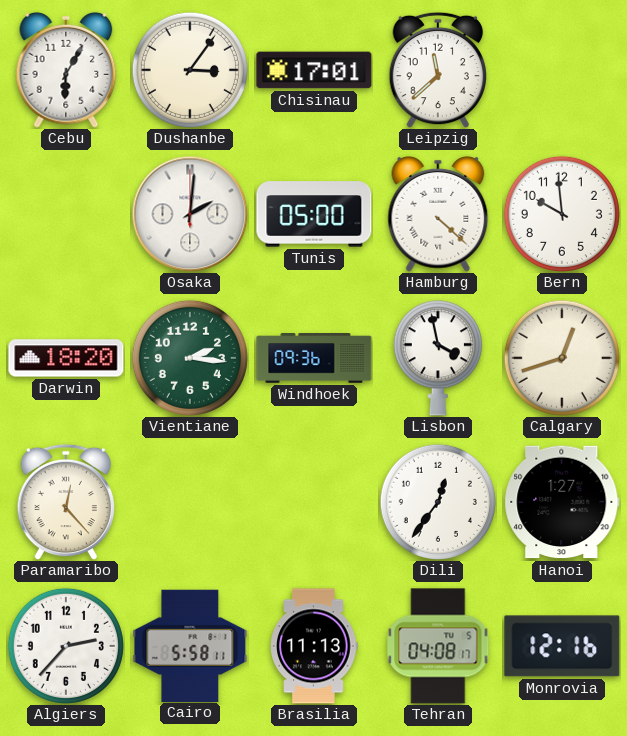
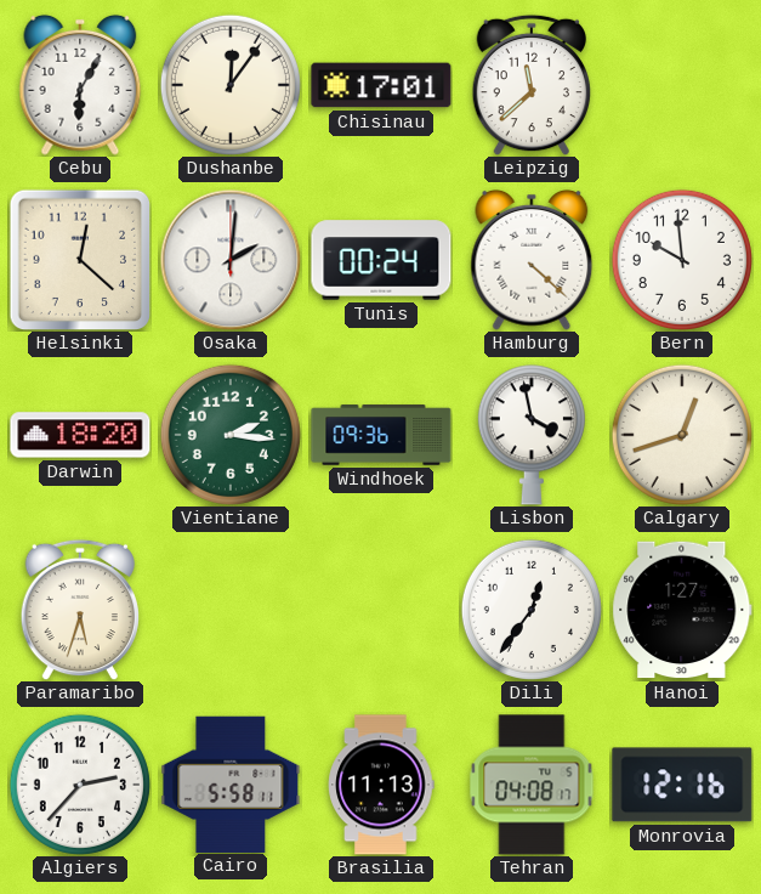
Dushanbe: 3:06 -> 12:06 (231, 85)
Helsinki: none -> 12:22 (80, 260)
Tunis: 05:00 -> 00:24 (381, 260)
Paramaribo: 12:23 -> 5:33 (79, 610)
